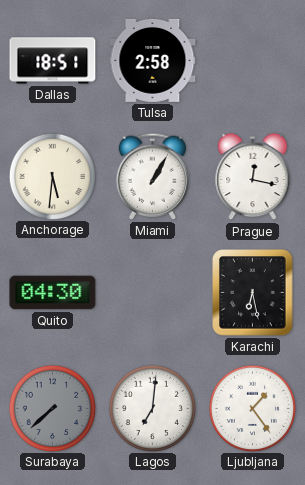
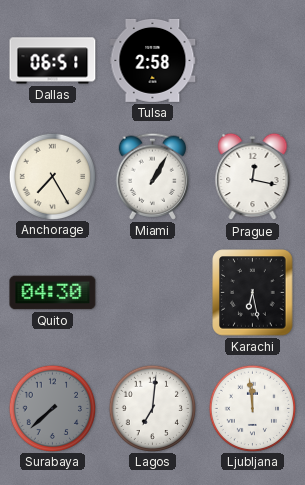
Dallas: 18:51 -> 06:51 (53, 61)
Anchorage: 5:31 -> 7:25 (52, 176)
Ljubljana: 1:24 -> 11:59 (252, 408)
